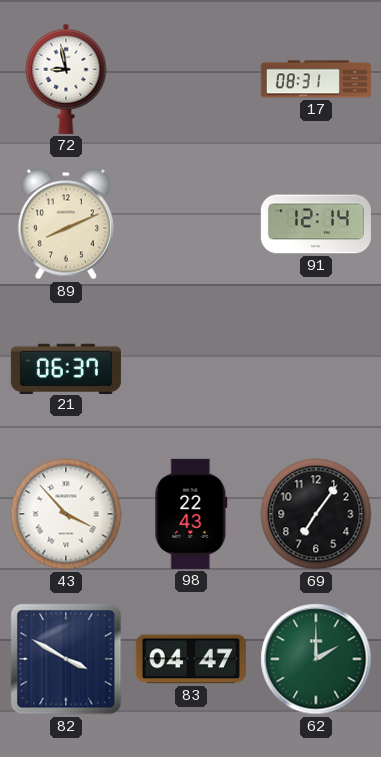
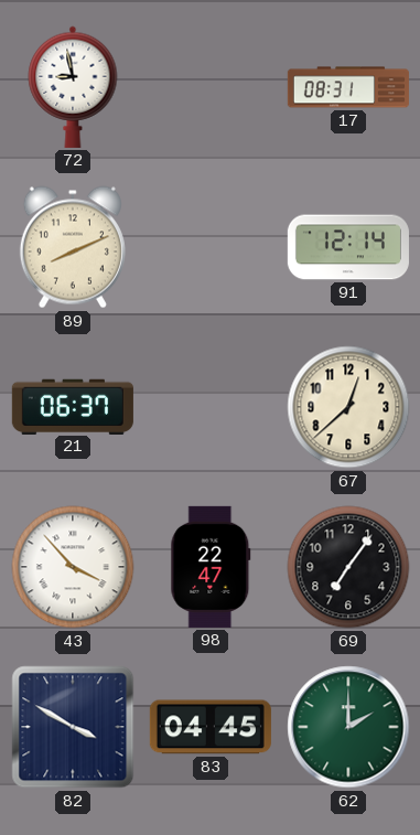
67: none -> 12:38 (348, 407)
98: 22:43 -> 22:47 (211, 567)
83: 04:47 -> 04:45 (211, 727)
